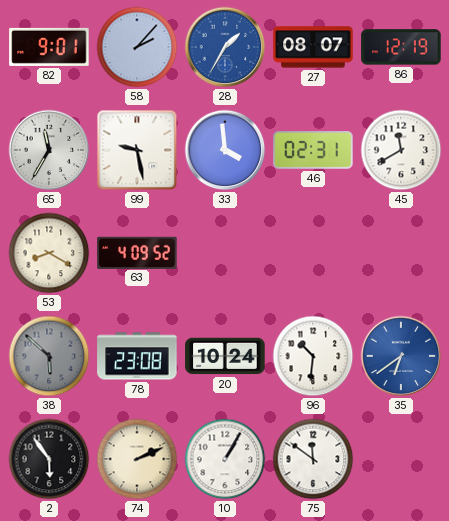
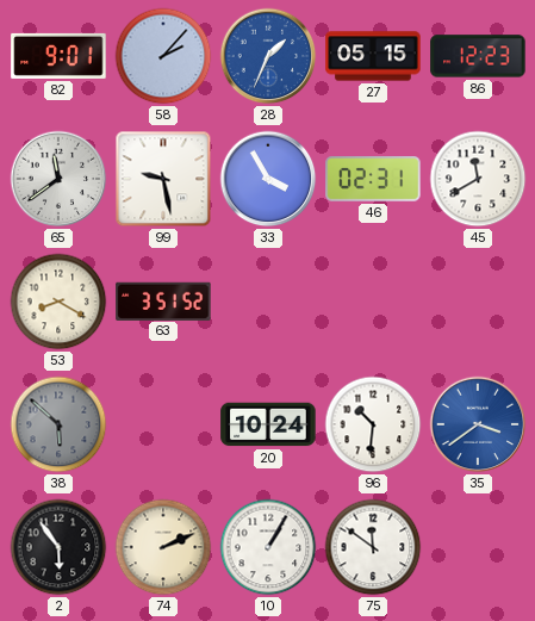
28: 1:35 -> 1:34 (268, 56)
27: 08:07 -> 05:15 (373, 56)
86: 12:19 -> 12:23 (478, 56)
65: 11:35 -> 11:39 (58, 179)
33: 3:59 -> 3:55 (268, 179)
63: 4:09 -> 3:51 (163, 300)
78: 23:08 -> none (137, 356)
35: 6:39 -> 3:39 (478, 424)
